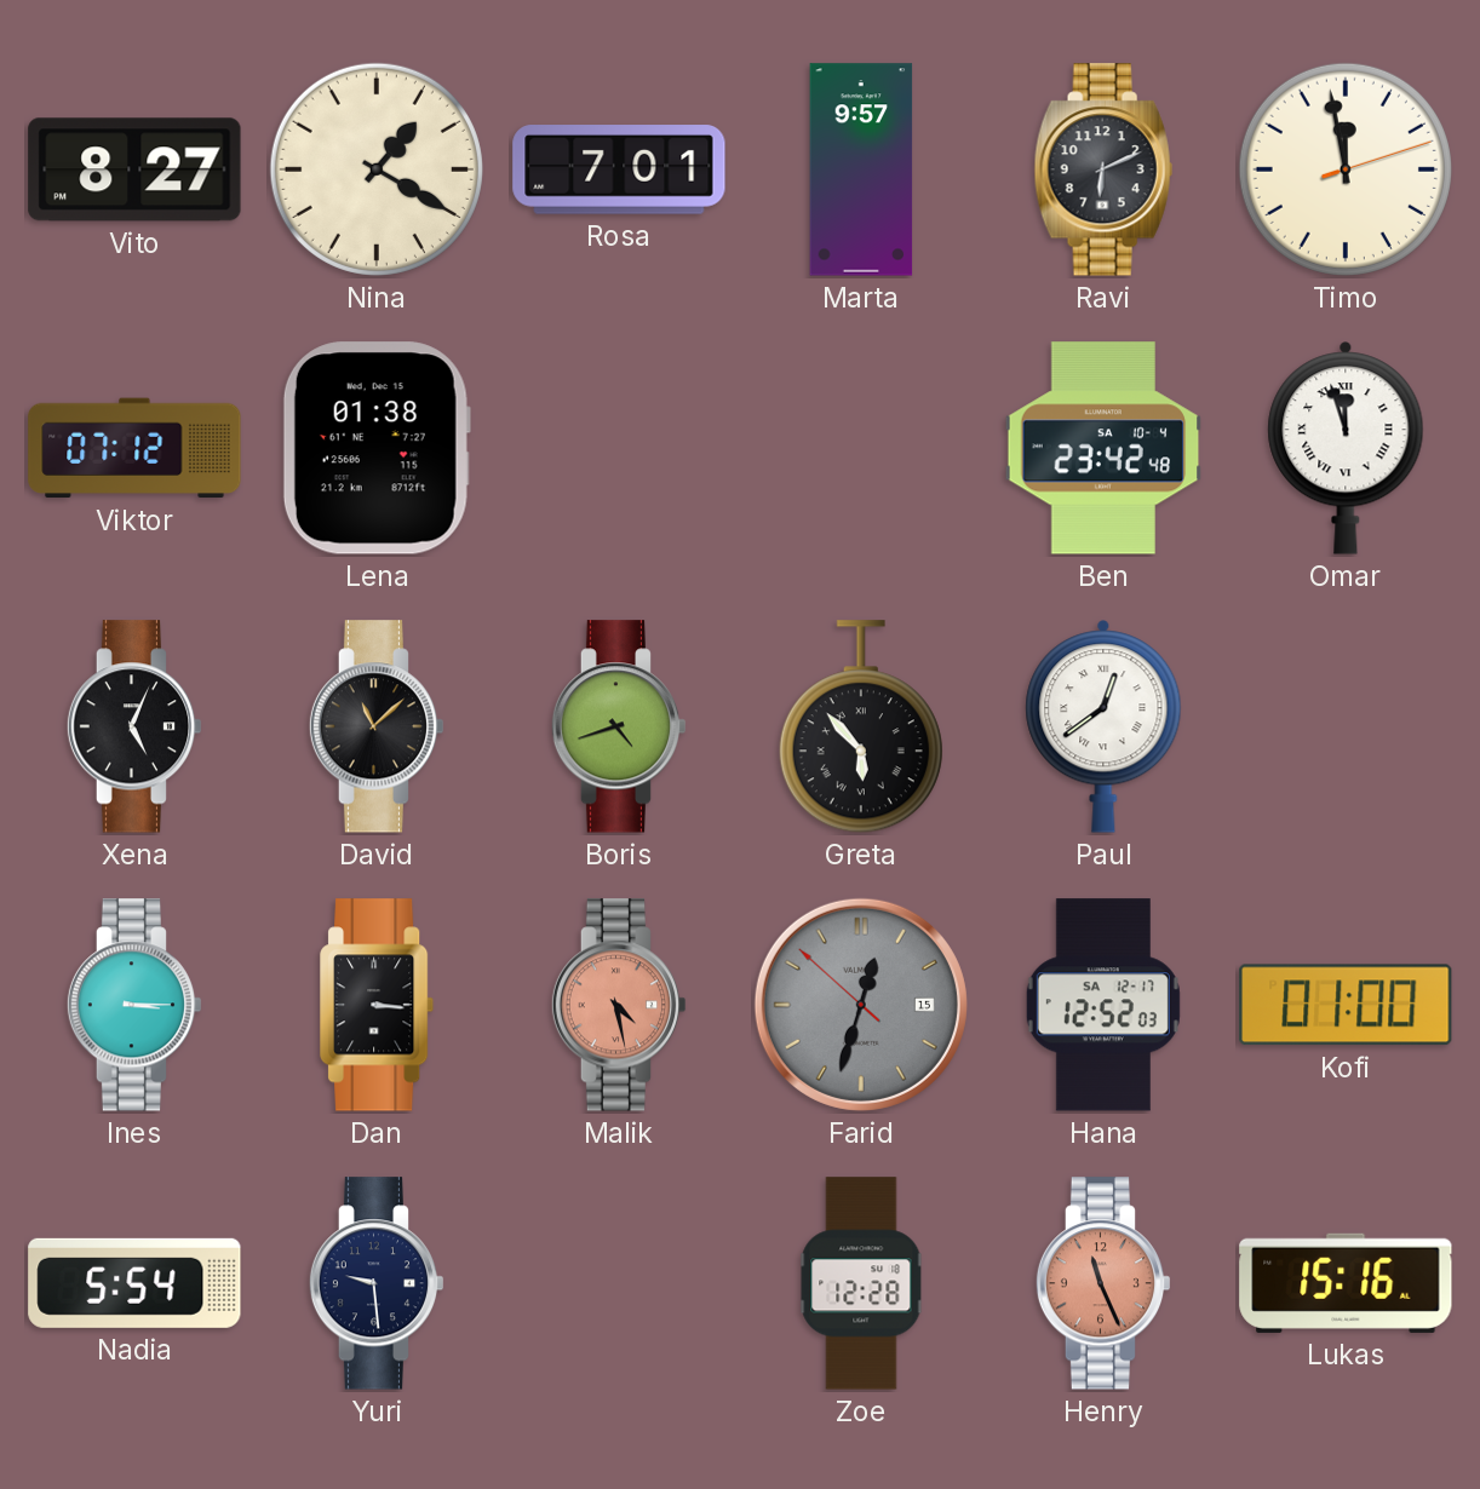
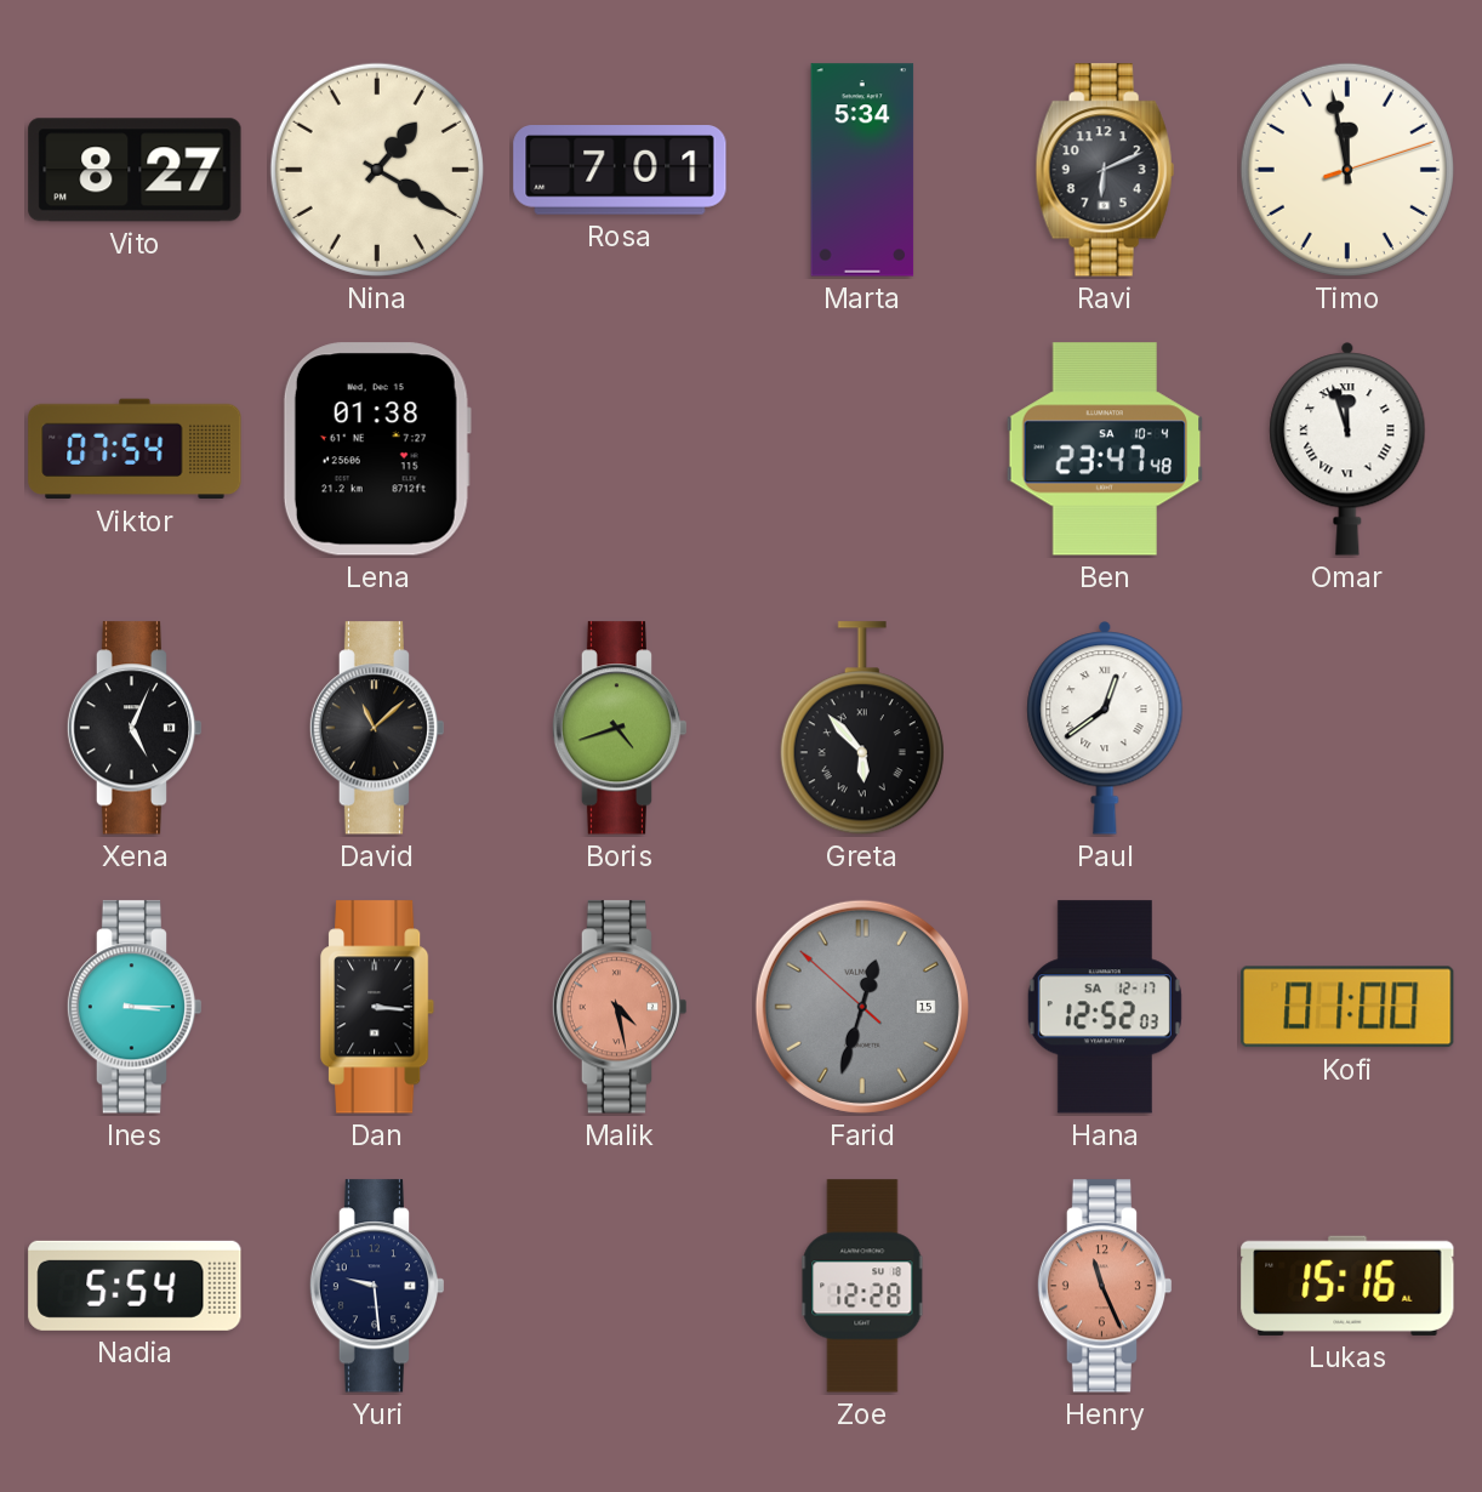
Marta: 9:57 -> 5:34 (862, 170)
Viktor: 07:12 -> 07:54 (135, 449)
Ben: 23:42 -> 23:47 (1105, 449)
